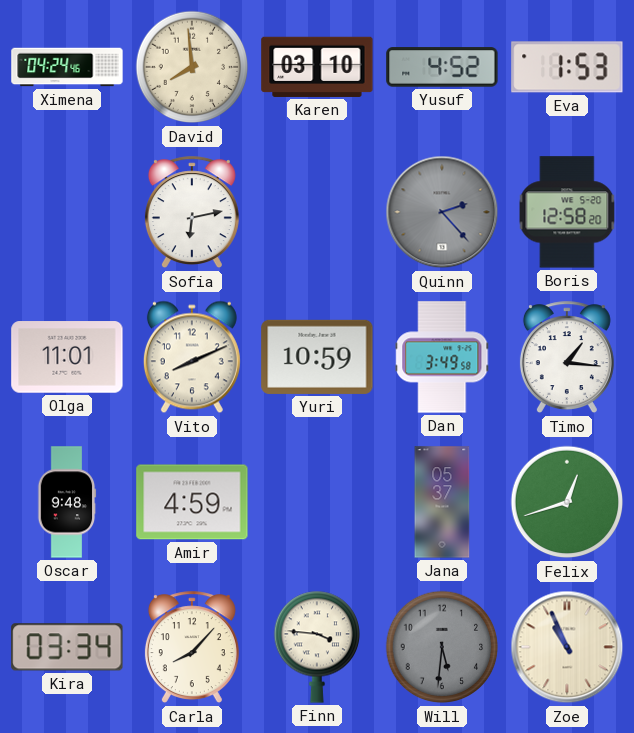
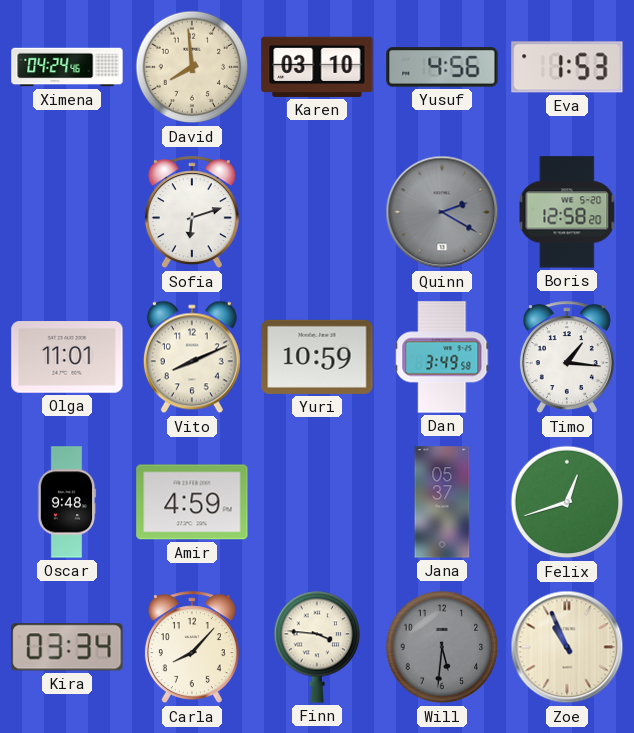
Yusuf: 4:52 -> 4:56 (442, 67)
Sofia: 6:13 -> 6:12 (192, 213)
Quinn: 2:23 -> 2:20 (442, 212)
